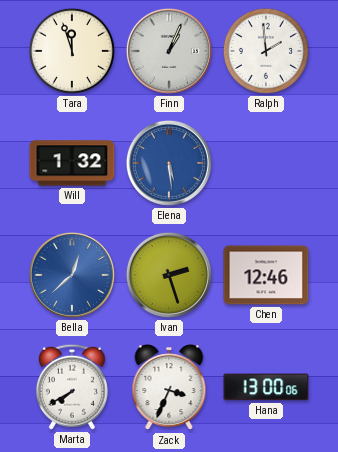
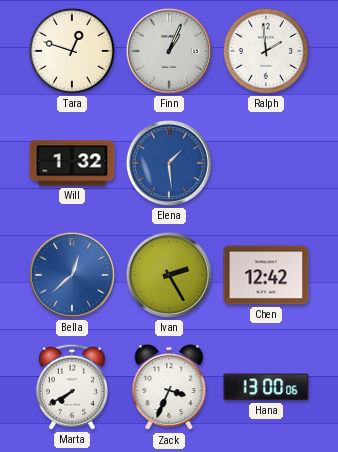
Tara: 11:57 -> 12:48 (72, 51)
Elena: 5:29 -> 1:29 (169, 163)
Ivan: 2:27 -> 2:25 (169, 275)
Chen: 12:46 -> 12:42 (266, 275)
